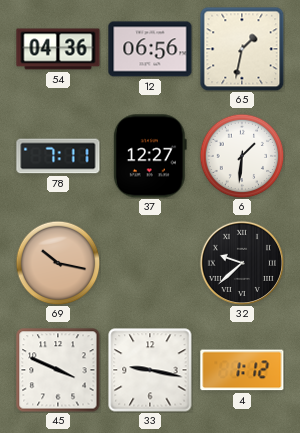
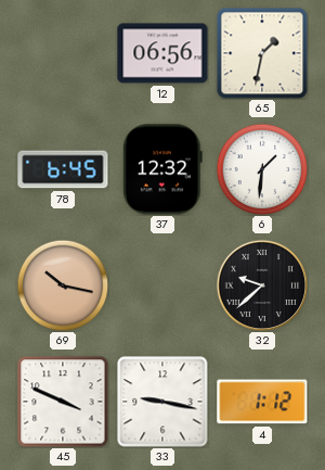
54: 04:36 -> none (58, 49)
78: 7:11 -> 6:45 (63, 169)
37: 12:27 -> 12:32 (162, 169)
